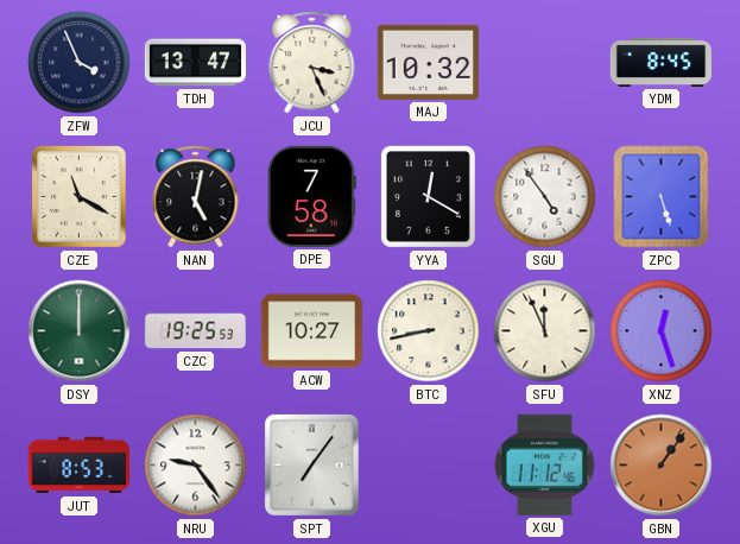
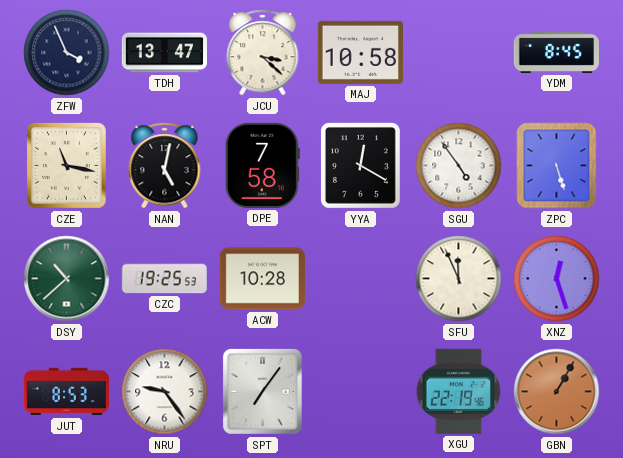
JCU: 3:26 -> 3:22 (263, 53)
MAJ: 10:32 -> 10:58 (360, 52)
CZE: 11:20 -> 11:17 (66, 165)
DSY: 12:00 -> 10:38 (67, 279)
ACW: 10:27 -> 10:28 (262, 279)
BTC: 8:43 -> none (429, 331)
XGU: 11:12 -> 22:19 (459, 391)
GBN: 1:06 -> 1:05 (557, 392)
